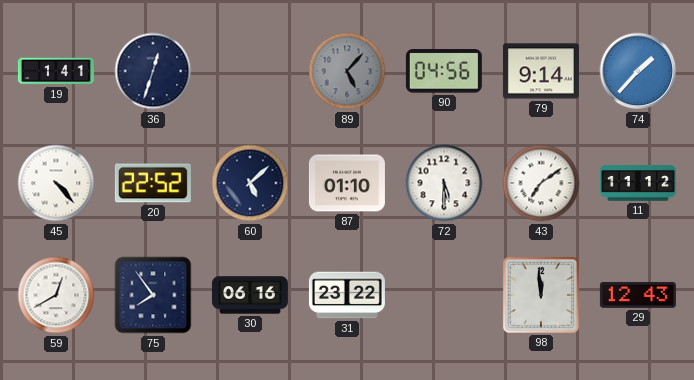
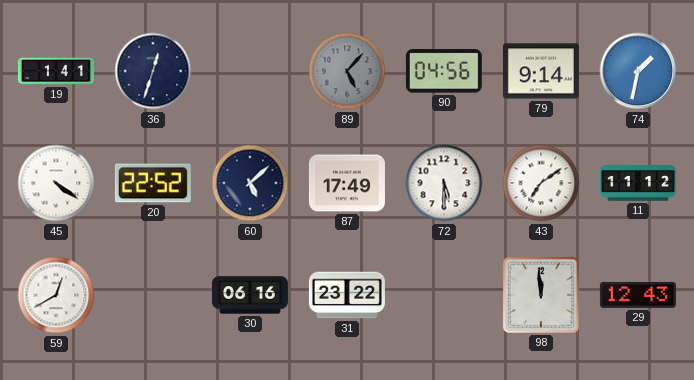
74: 1:37 -> 1:32 (638, 71)
45: 4:23 -> 4:21 (56, 183)
87: 01:10 -> 17:49 (347, 183)
75: 7:54 -> none (153, 295)
